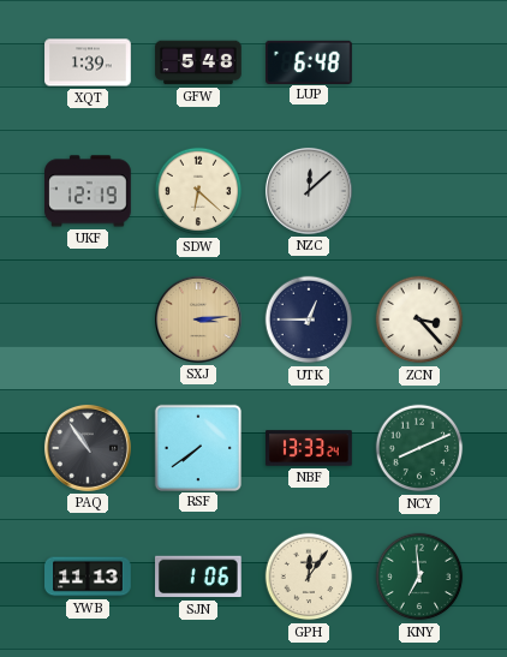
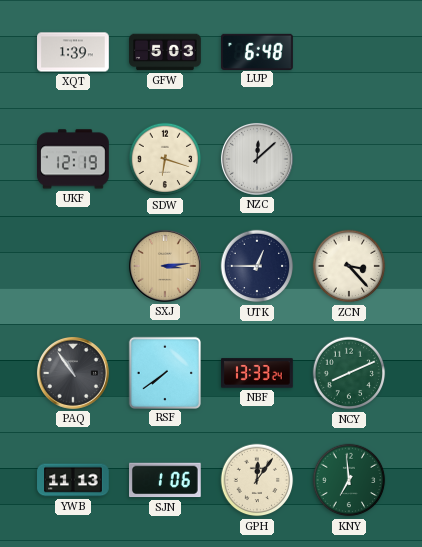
GFW: 5:48 -> 5:03 (165, 52)
SDW: 6:22 -> 6:18 (165, 159)
